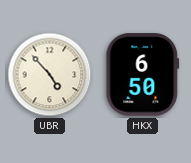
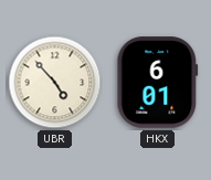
HKX: 6:50 -> 6:01 (158, 83)
